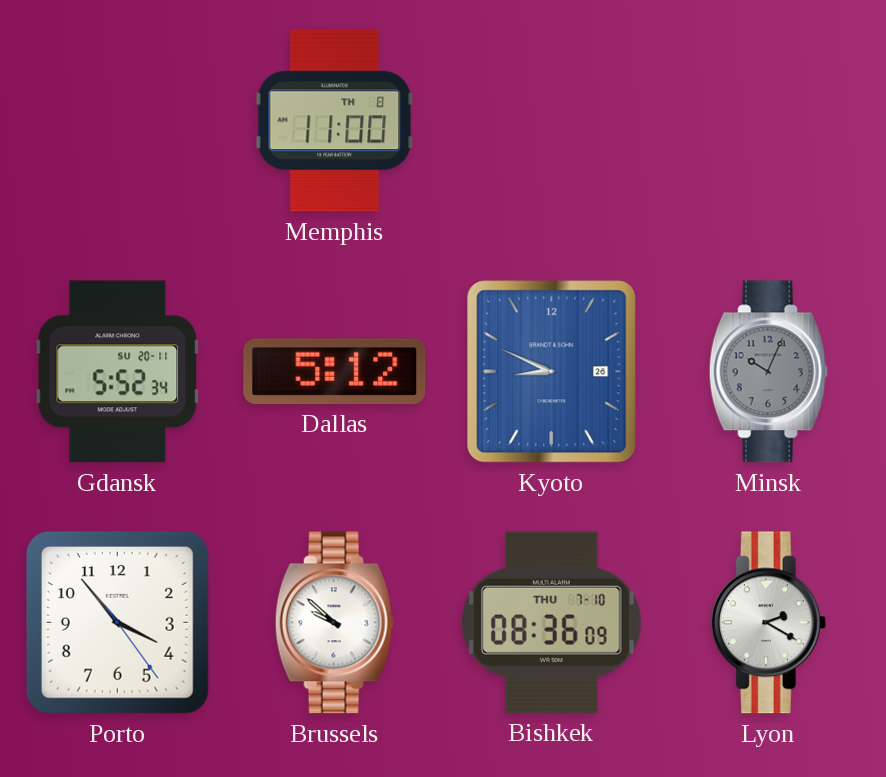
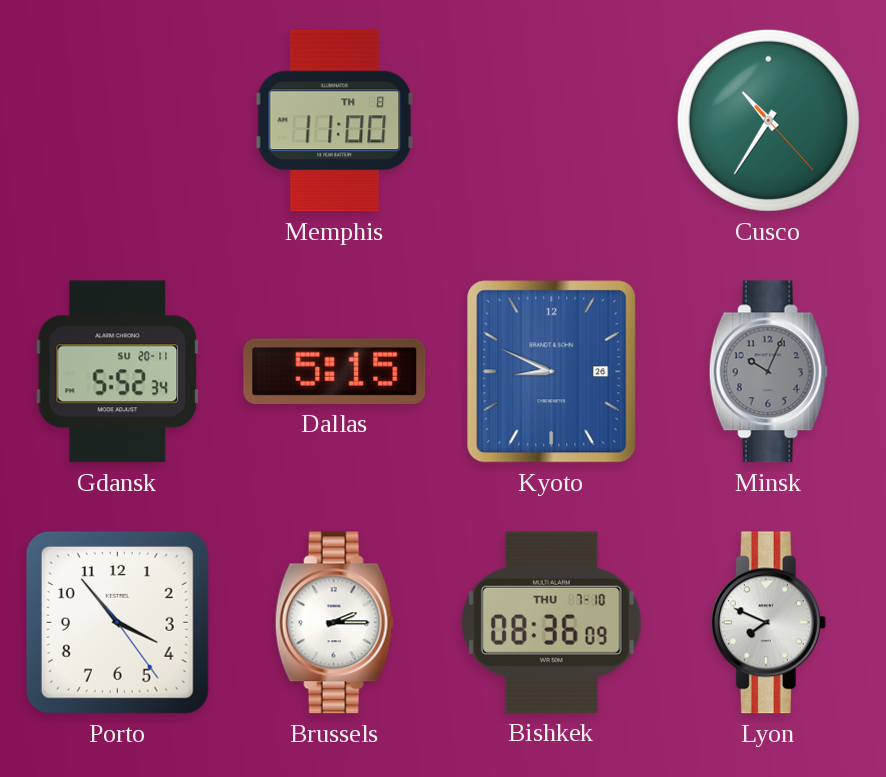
Cusco: none -> 10:35 (768, 120)
Dallas: 5:12 -> 5:15 (335, 371)
Brussels: 9:52 -> 2:15 (334, 623)
Lyon: 2:20 -> 7:49 (768, 623)
